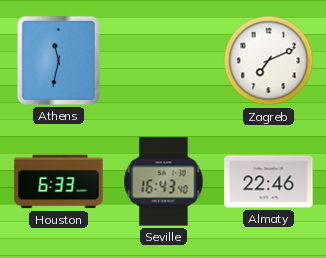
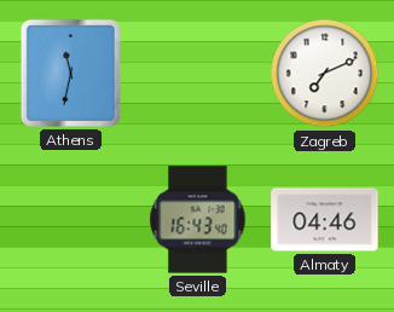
Houston: 6:33 -> none (59, 182)
Almaty: 22:46 -> 04:46 (325, 220)
